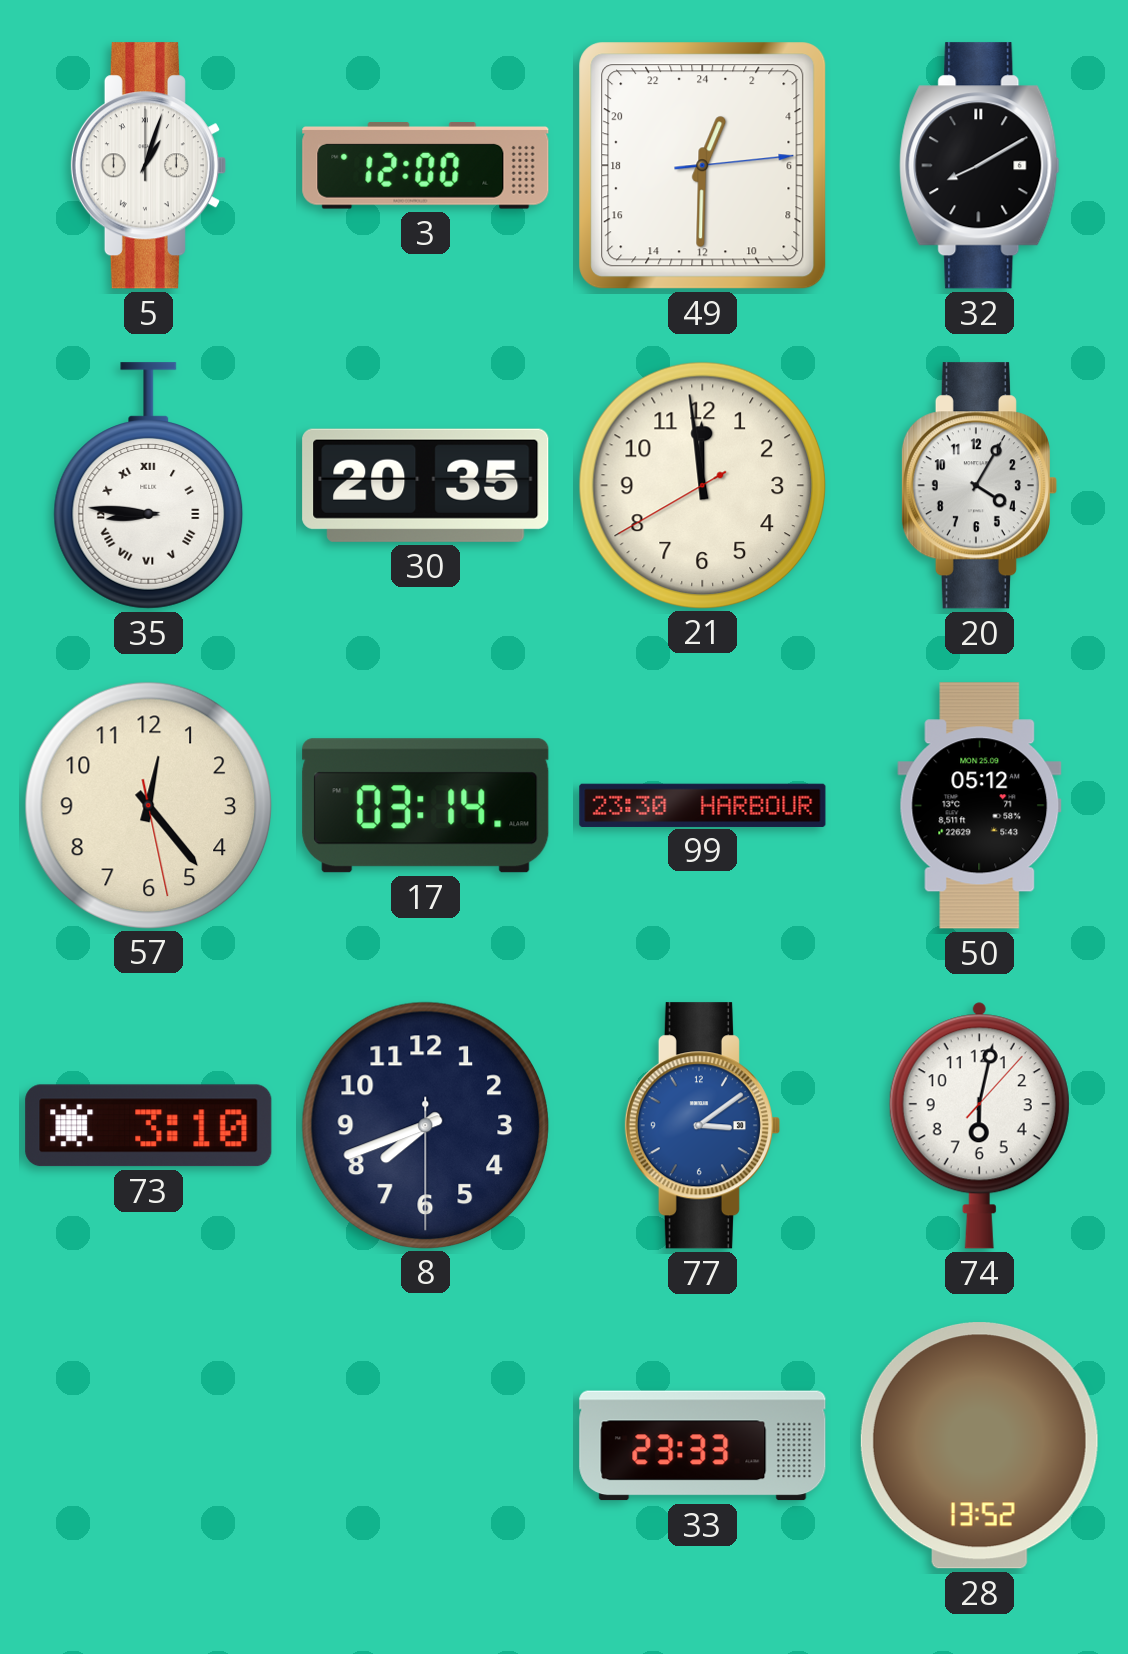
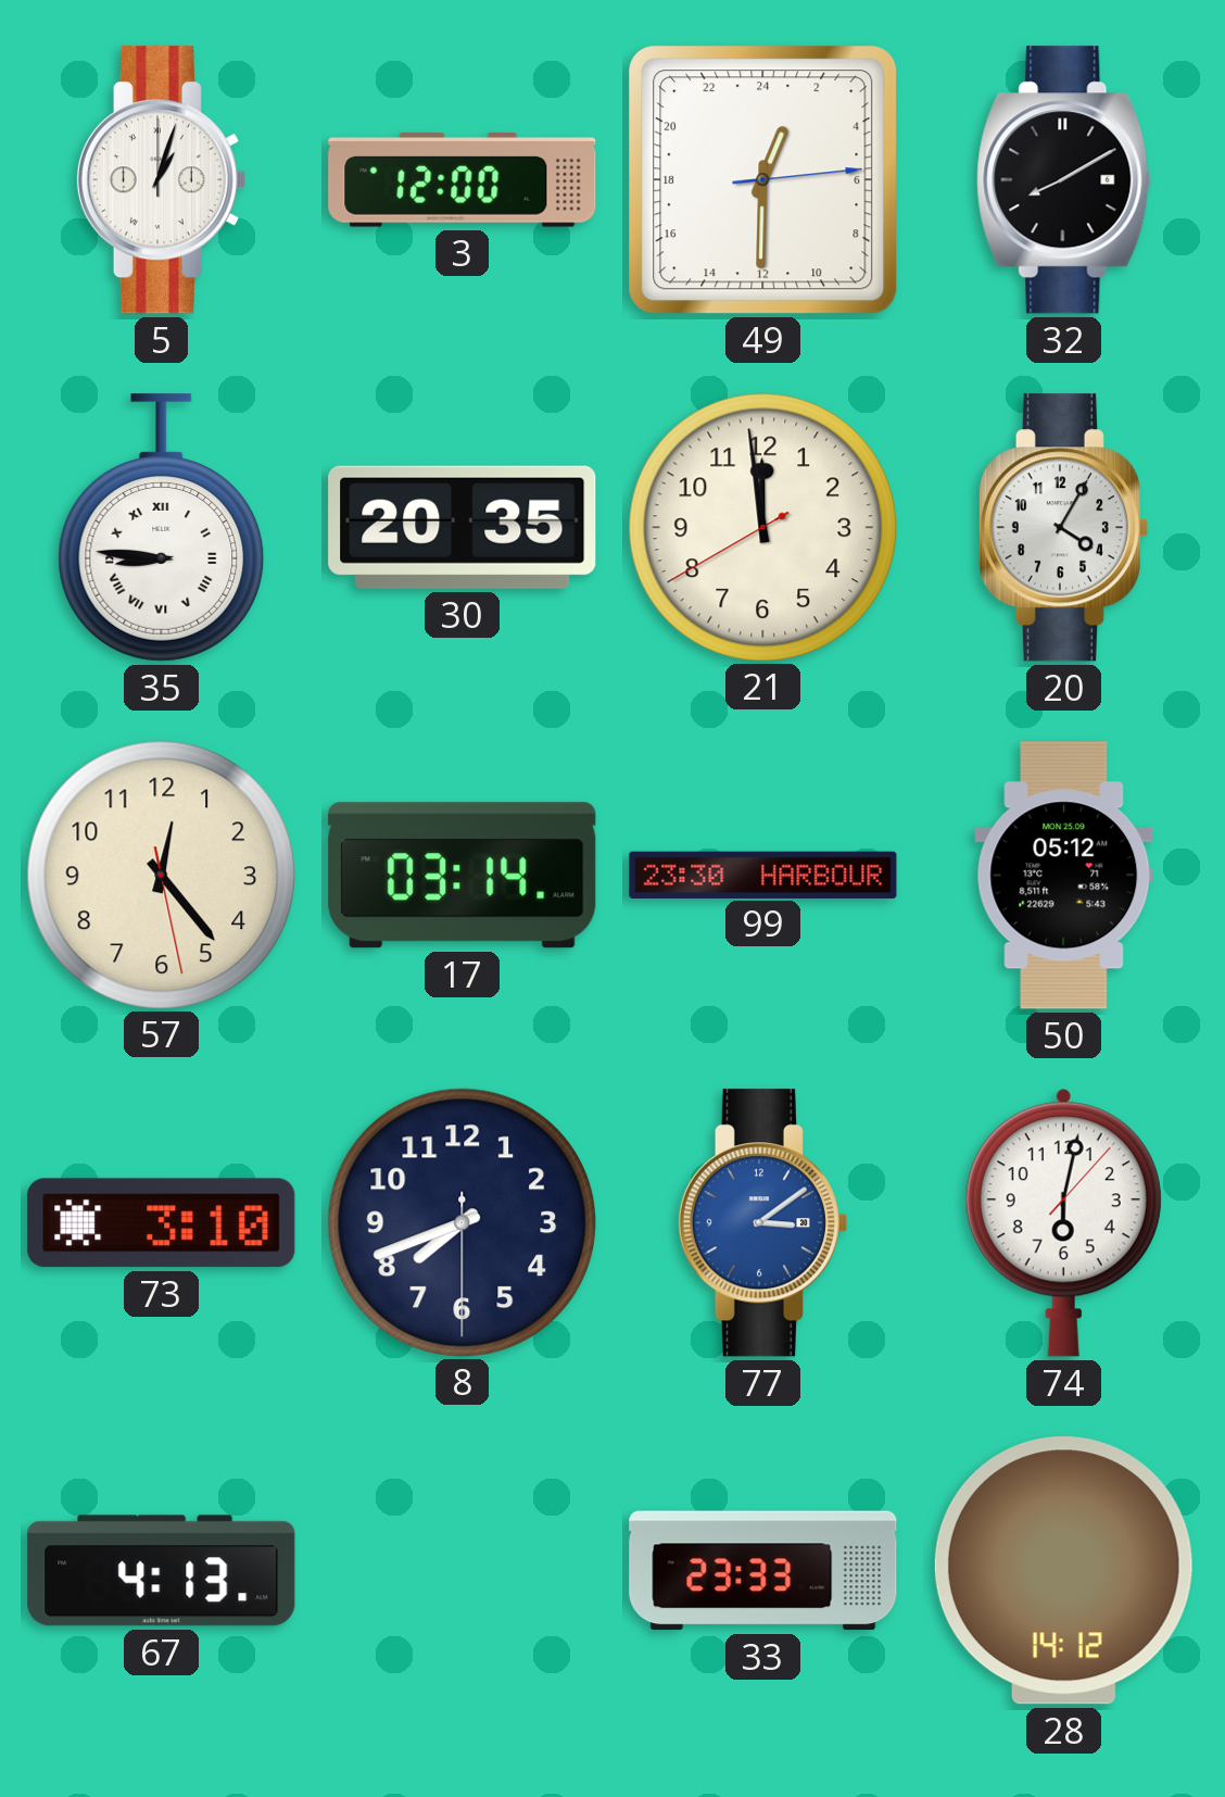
67: none -> 4:13 (162, 1571)
28: 13:52 -> 14:12 (1063, 1571)
